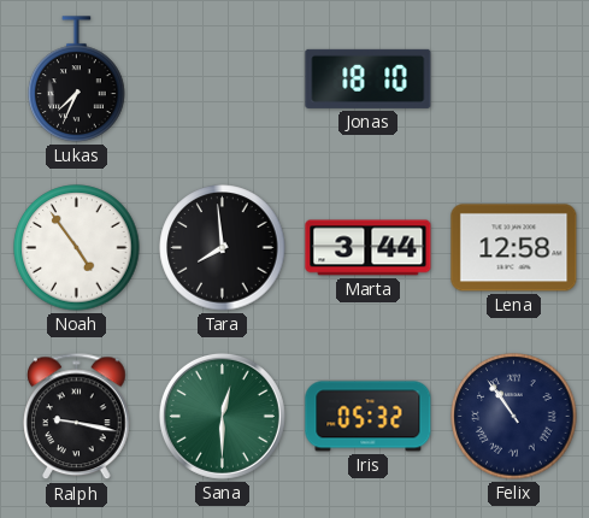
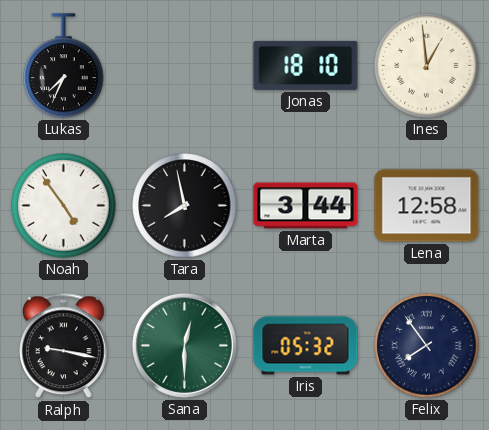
Ines: none -> 12:59 (427, 66)
Tara: 7:59 -> 7:58 (185, 206)
Felix: 10:54 -> 7:54 (427, 346)
